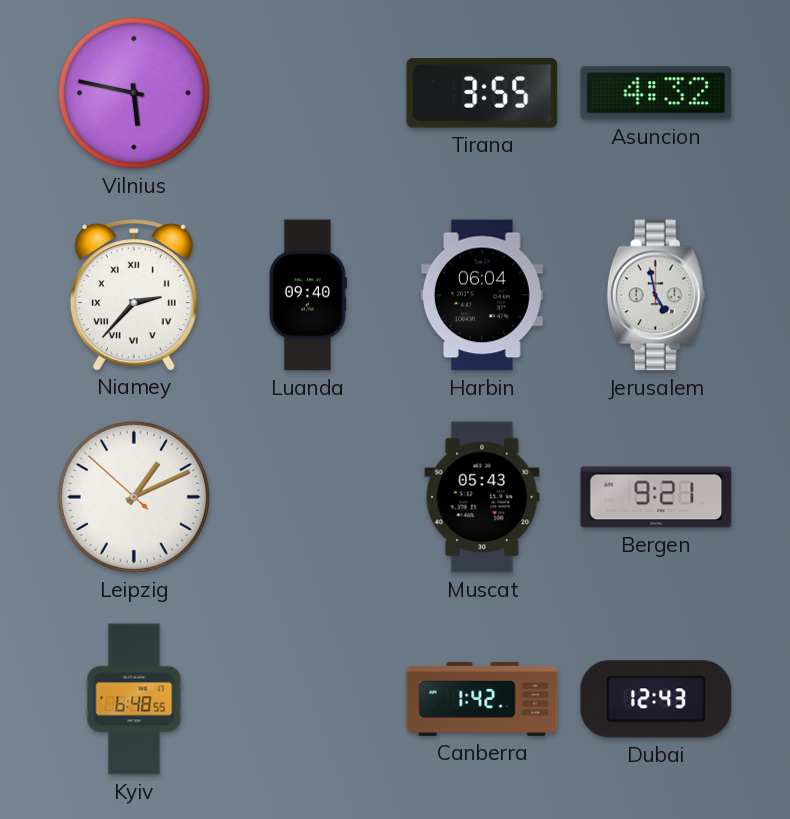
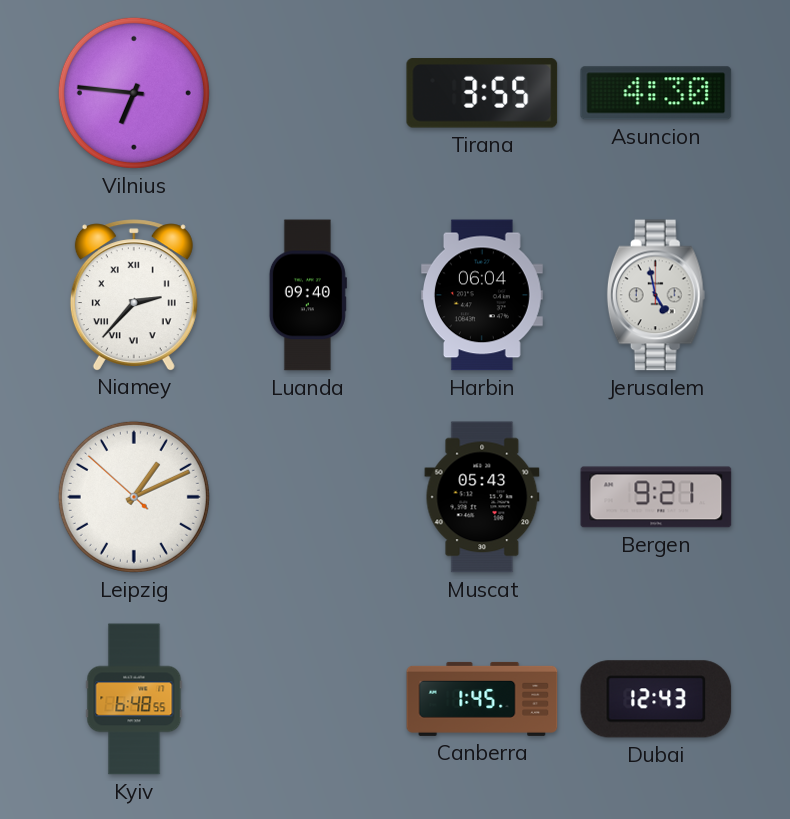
Vilnius: 5:47 -> 6:46 (134, 93)
Asuncion: 4:32 -> 4:30 (656, 93)
Canberra: 1:42 -> 1:45 (482, 699)
